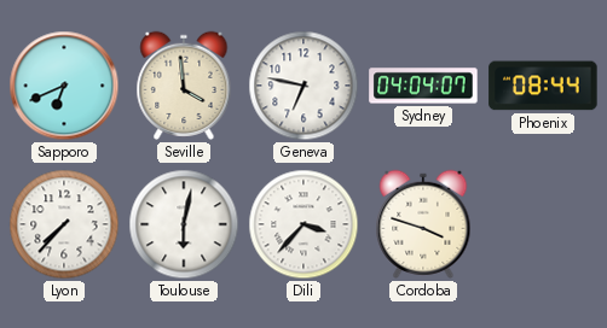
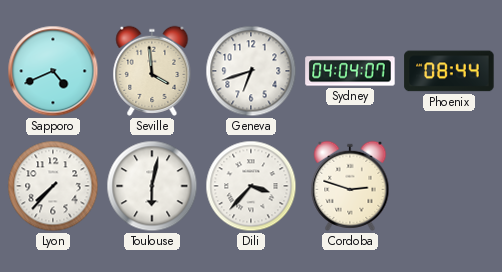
Sapporo: 6:41 -> 4:41 (53, 71)
Geneva: 6:47 -> 6:42 (251, 71)
Cordoba: 3:48 -> 2:48 (350, 186)
